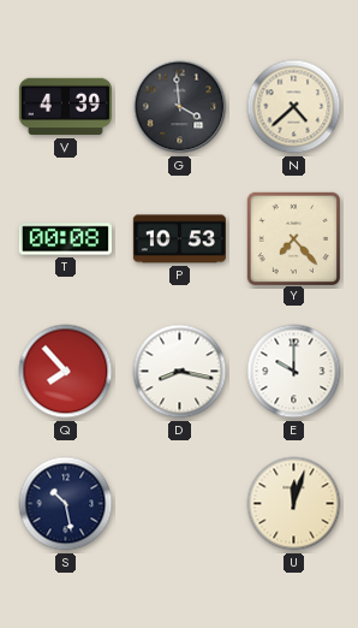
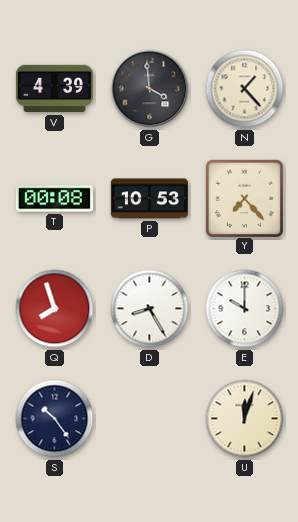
N: 4:38 -> 1:23 (245, 89)
Q: 7:53 -> 7:57 (55, 309)
D: 8:17 -> 8:25 (150, 309)
S: 10:28 -> 10:24 (55, 419)
